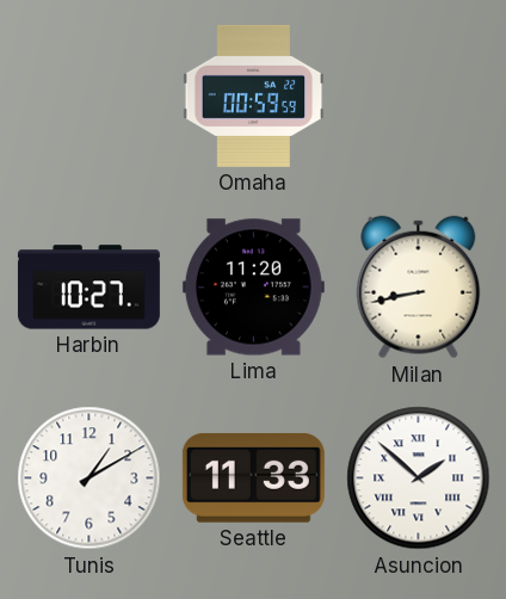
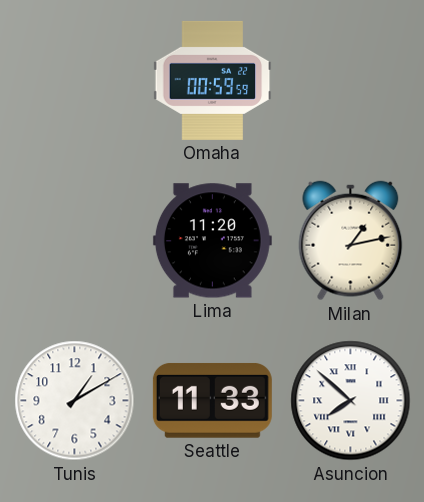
Harbin: 10:27 -> none (88, 288)
Milan: 8:43 -> 1:13 (351, 241)
Asuncion: 1:52 -> 7:52 (351, 401)
